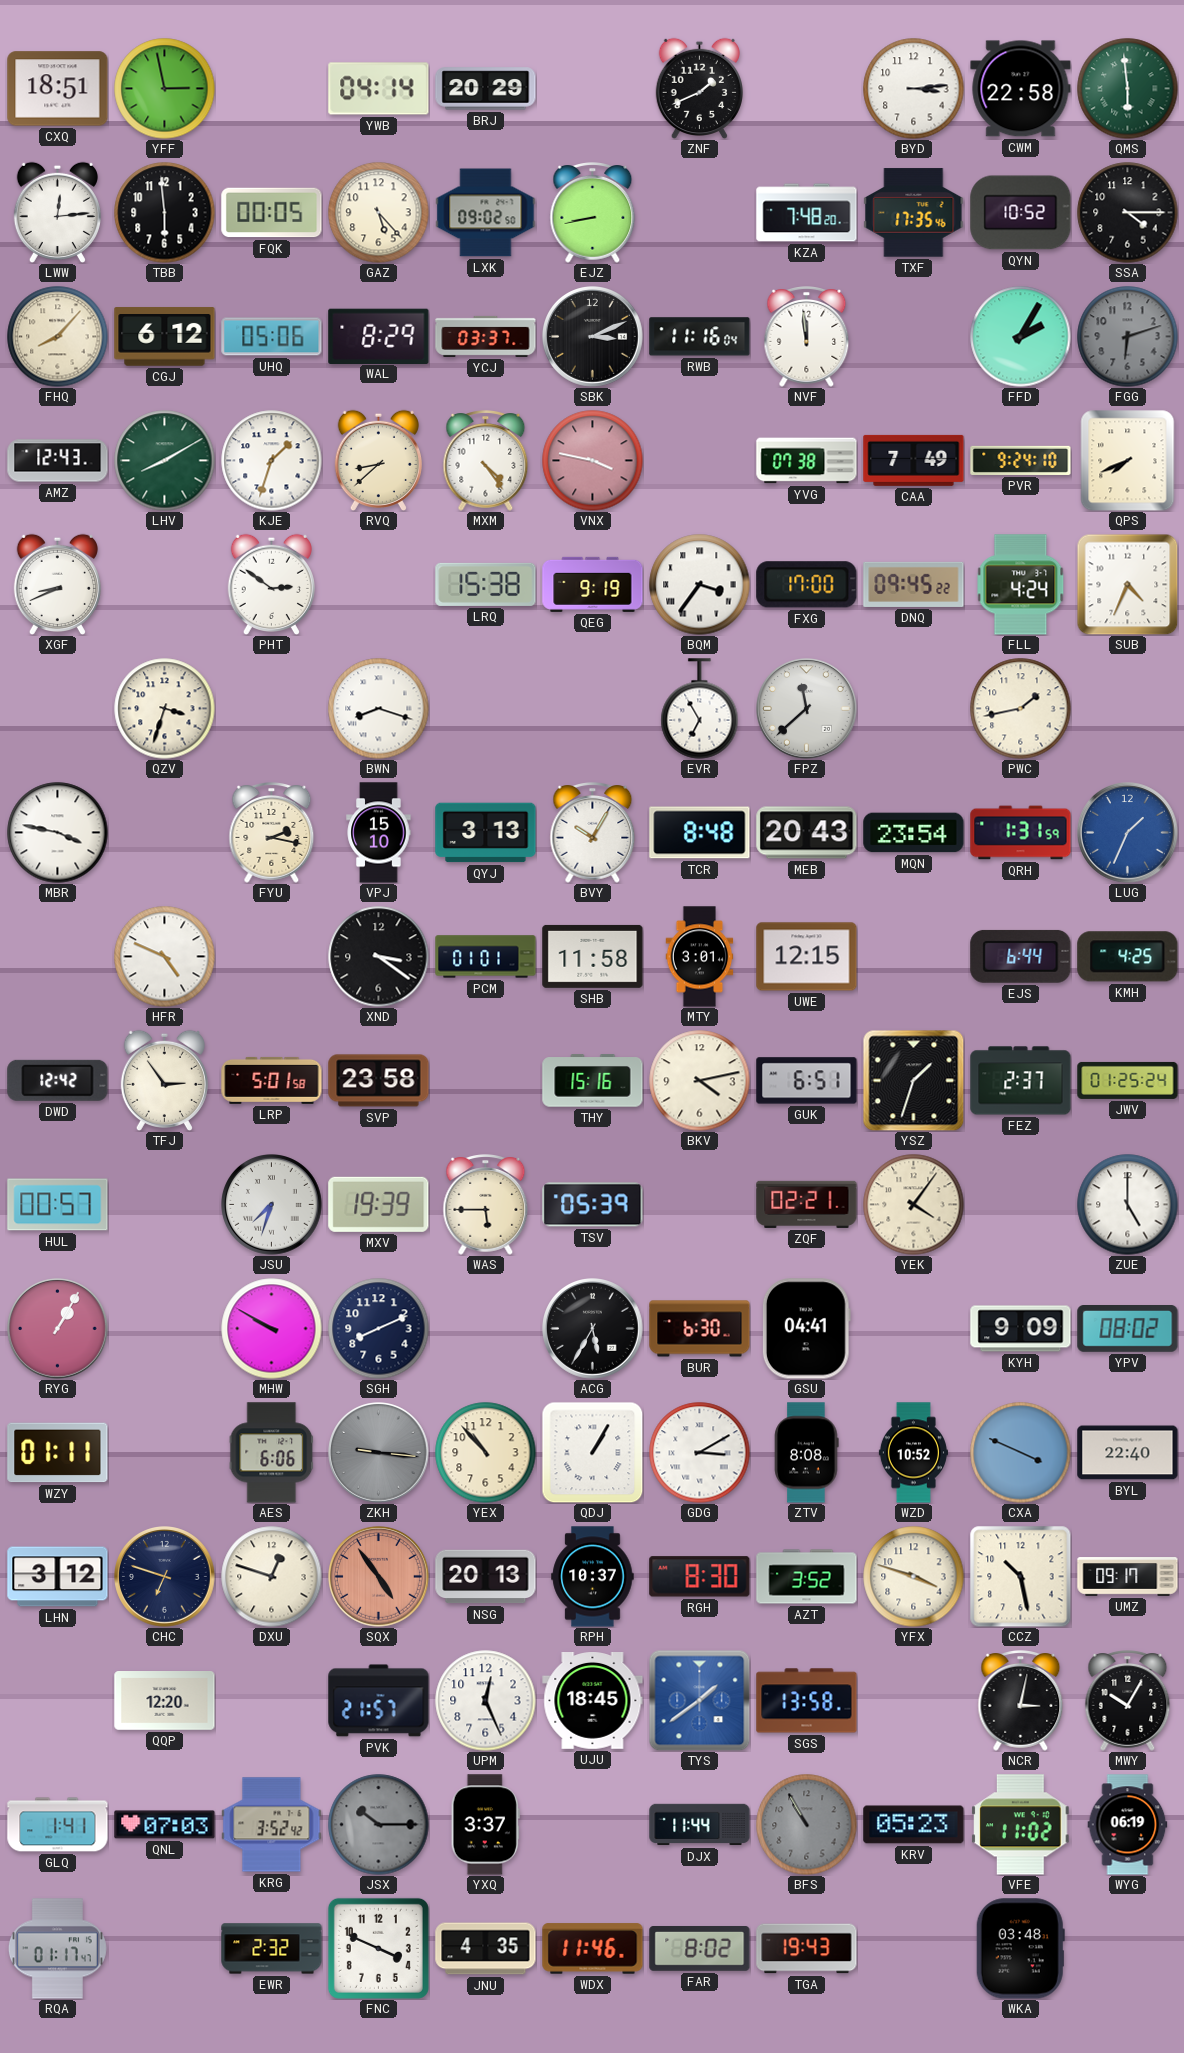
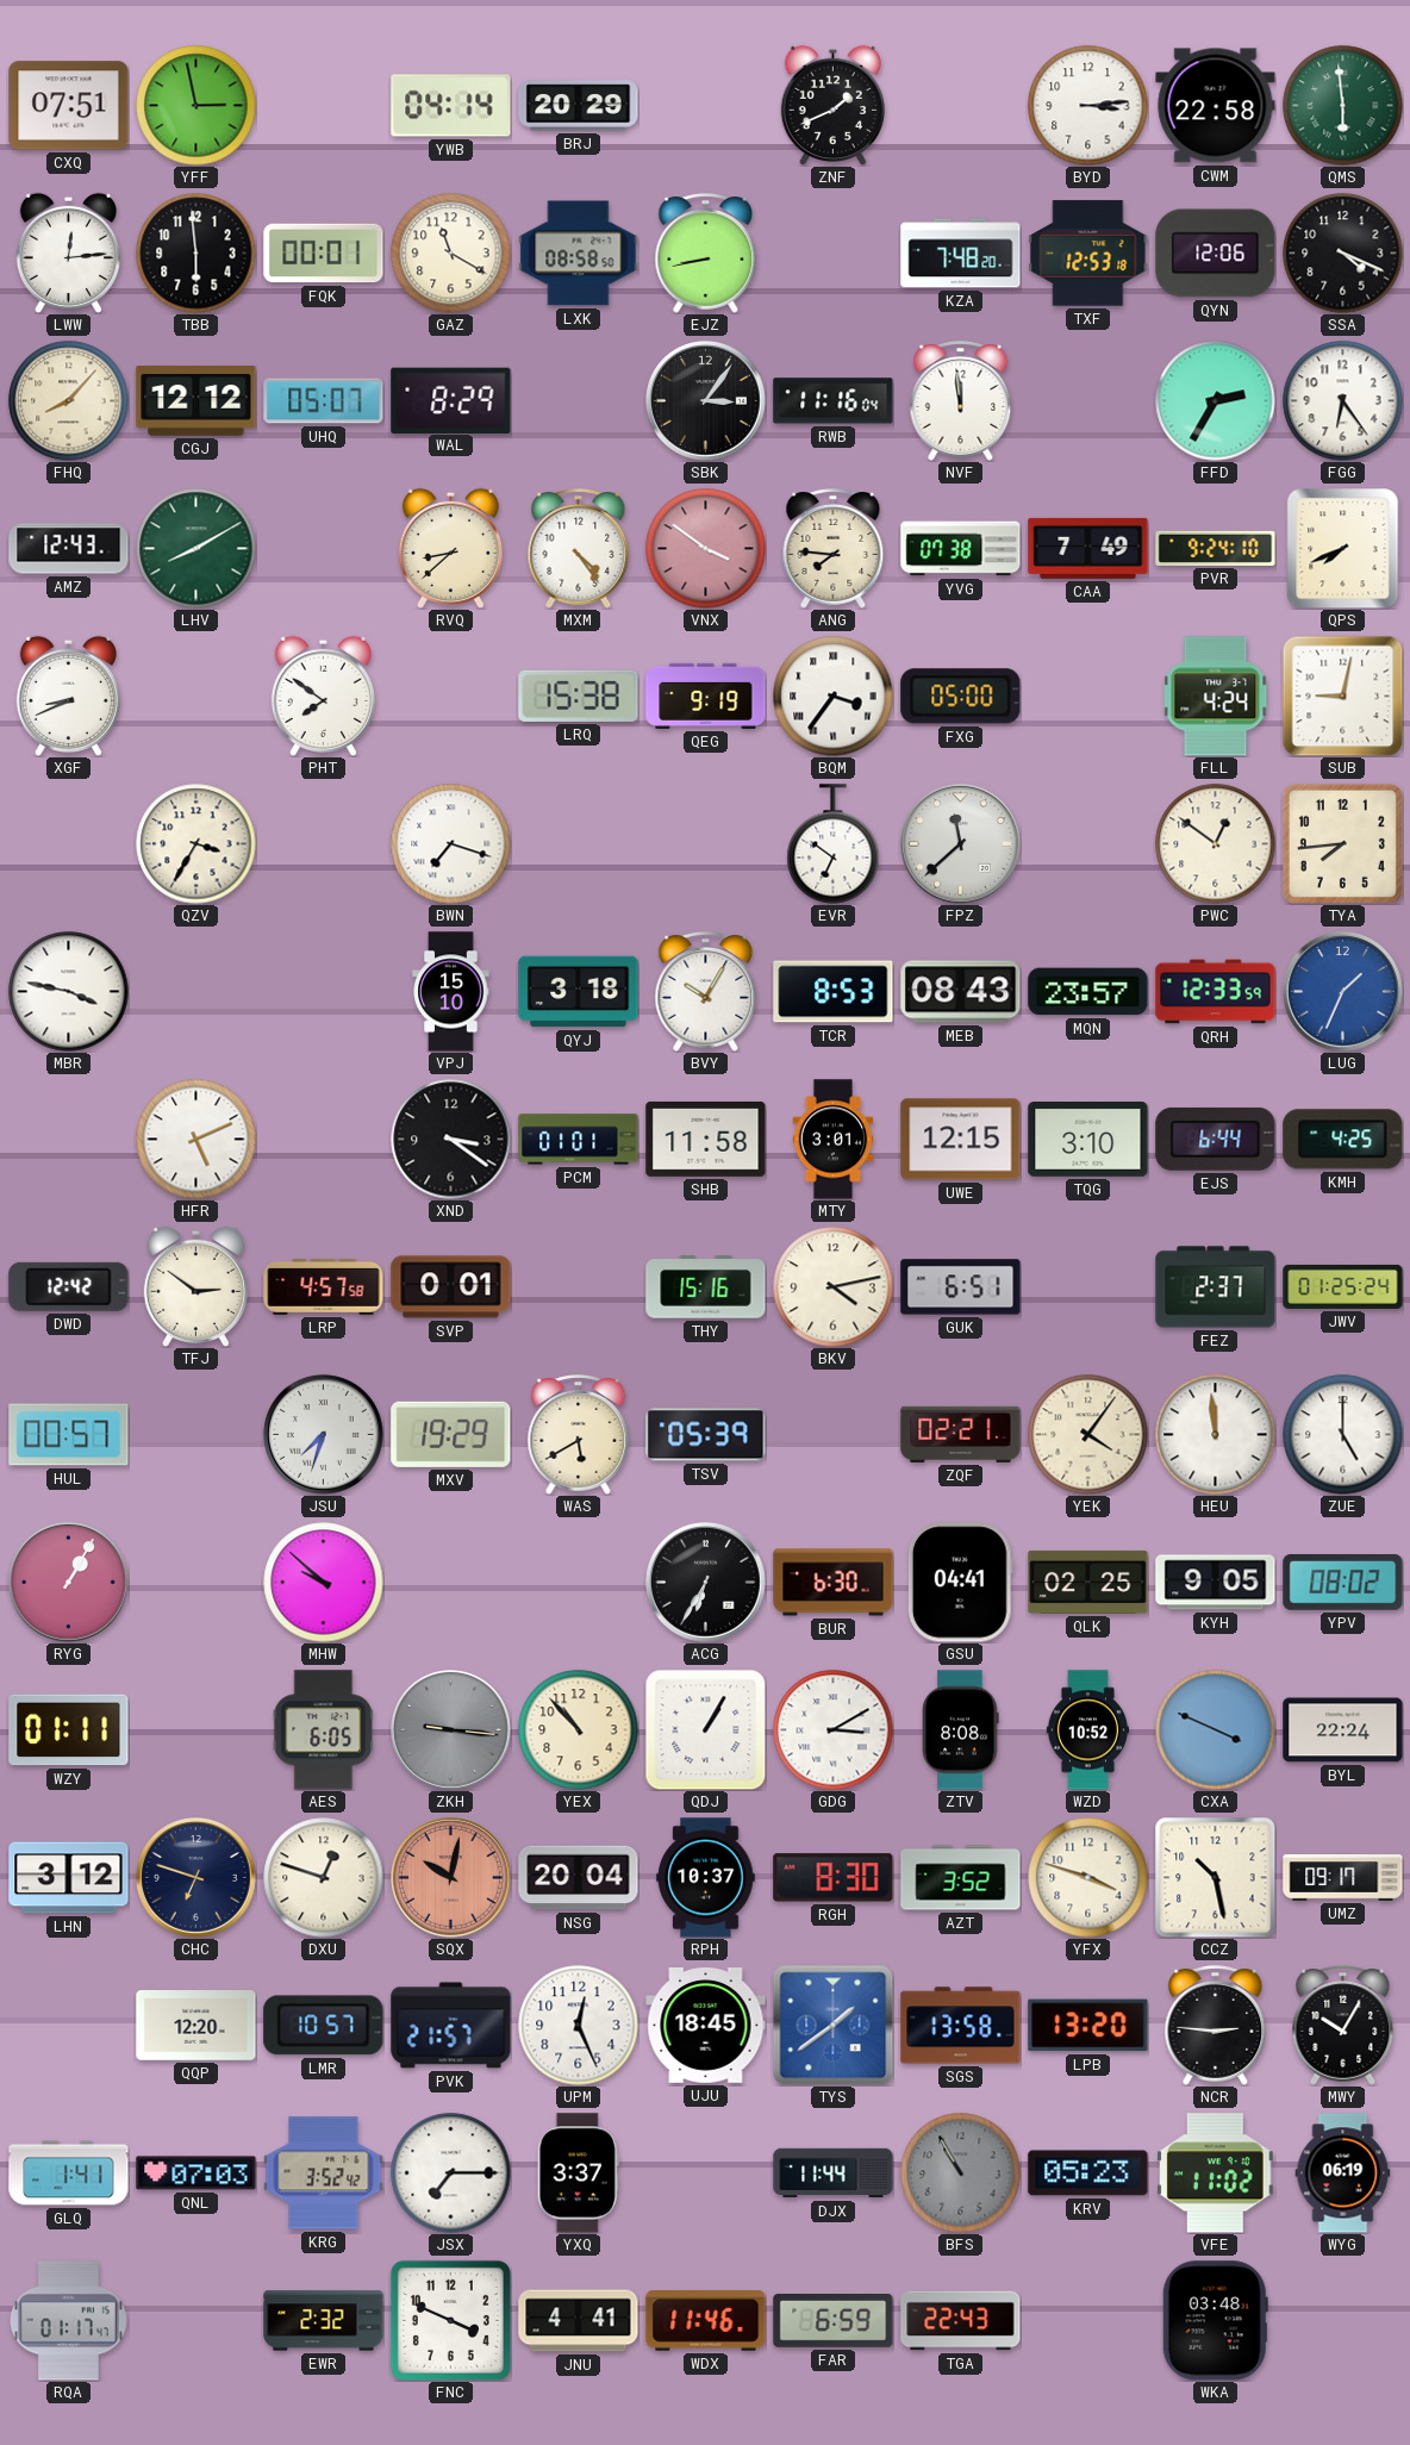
CXQ: 18:51 -> 07:51 (69, 106)
FQK: 00:05 -> 00:01 (324, 254)
GAZ: 5:23 -> 11:20 (451, 254)
LXK: 09:02 -> 08:58 (579, 254)
TXF: 17:35 -> 12:53 (1088, 254)
QYN: 10:52 -> 12:06 (1216, 254)
SSA: 4:15 -> 4:19 (1343, 254)
CGJ: 6:12 -> 12:12 (196, 401)
UHQ: 05:06 -> 05:07 (324, 401)
YCJ: 03:37 -> none (486, 336)
SBK: 3:11 -> 3:06 (706, 401)
FFD: 2:05 -> 2:35 (1216, 401)
FGG: 6:12 -> 6:24 (1343, 401)
FGG dial: grey -> white (1343, 401)
KJE: 1:33 -> none (272, 461)
VNX: 3:47 -> 3:51 (706, 549)
ANG: none -> 7:46 (834, 549)
PHT: 2:51 -> 7:51 (323, 696)
FXG: 17:00 -> 05:00 (961, 697)
DNQ: 09:45 -> none (914, 584)
SUB: 4:34 -> 9:02 (1342, 696)
QZV: 3:33 -> 3:35 (196, 844)
BWN: 8:18 -> 7:18 (451, 844)
EVR: 6:55 -> 6:51 (834, 844)
PWC: 1:43 -> 12:51 (1216, 844)
TYA: none -> 7:44 (1342, 843)
FYU: 2:17 -> none (272, 833)
QYJ: 3:13 -> 3:18 (579, 992)
TCR: 8:48 -> 8:53 (834, 992)
MEB: 20:43 -> 08:43 (961, 992)
MQN: 23:54 -> 23:57 (1088, 992)
QRH: 1:31 -> 12:33 (1216, 992)
HFR: 4:49 -> 5:11 (196, 1140)
TQG: none -> 3:10 (1088, 1140)
TFJ: 2:54 -> 2:51 (195, 1286)
LRP: 5:01 -> 4:57 (324, 1286)
SVP: 23:58 -> 0:01 (451, 1287)
YSZ: 1:33 -> none (913, 1080)
MXV: 19:39 -> 19:29 (451, 1434)
WAS: 5:45 -> 5:40 (579, 1435)
HEU: none -> 11:59 (1216, 1435)
MHW: 9:50 -> 9:52 (324, 1583)
SGH: 8:11 -> none (379, 1329)
ACG: 5:35 -> 6:35 (706, 1583)
QLK: none -> 02:25 (1088, 1582)
KYH: 9:09 -> 9:05 (1216, 1583)
AES: 6:06 -> 6:05 (324, 1730)
BYL: 22:40 -> 22:24 (1343, 1730)
SQX: 4:54 -> 10:02 (451, 1878)
NSG: 20:13 -> 20:04 (579, 1878)
LMR: none -> 10:57 (324, 2026)
LPB: none -> 13:20 (1088, 2026)
NCR: 3:02 -> 2:46 (1216, 2026)
JSX: 10:15 -> 7:15 (451, 2173)
JSX dial: grey -> white (451, 2173)
JNU: 4:35 -> 4:41 (579, 2321)
FAR: 8:02 -> 6:59 (834, 2321)
TGA: 19:43 -> 22:43 (961, 2321)
